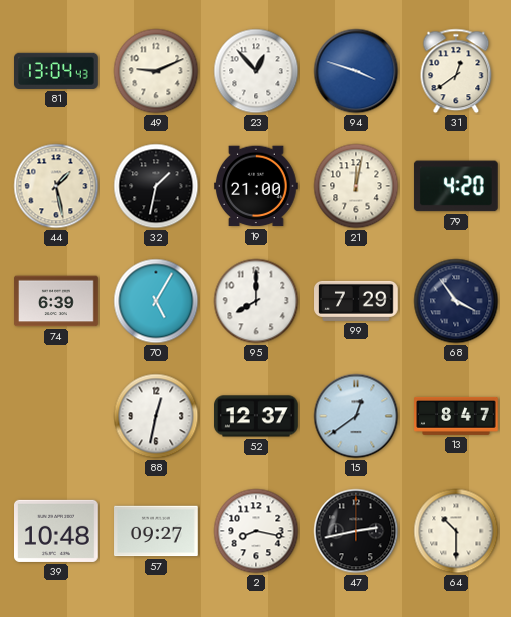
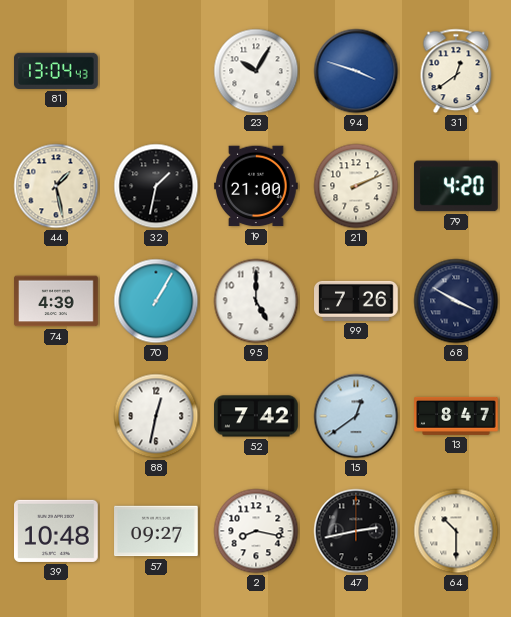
49: 9:11 -> none (156, 71)
23: 12:53 -> 10:05 (256, 71)
21: 12:02 -> 2:11 (356, 186)
74: 6:39 -> 4:39 (56, 301)
70: 5:05 -> 1:05 (156, 301)
95: 8:00 -> 5:00 (256, 301)
99: 7:29 -> 7:26 (357, 301)
68: 3:54 -> 3:50 (456, 301)
52: 12:37 -> 7:42 (257, 416)
